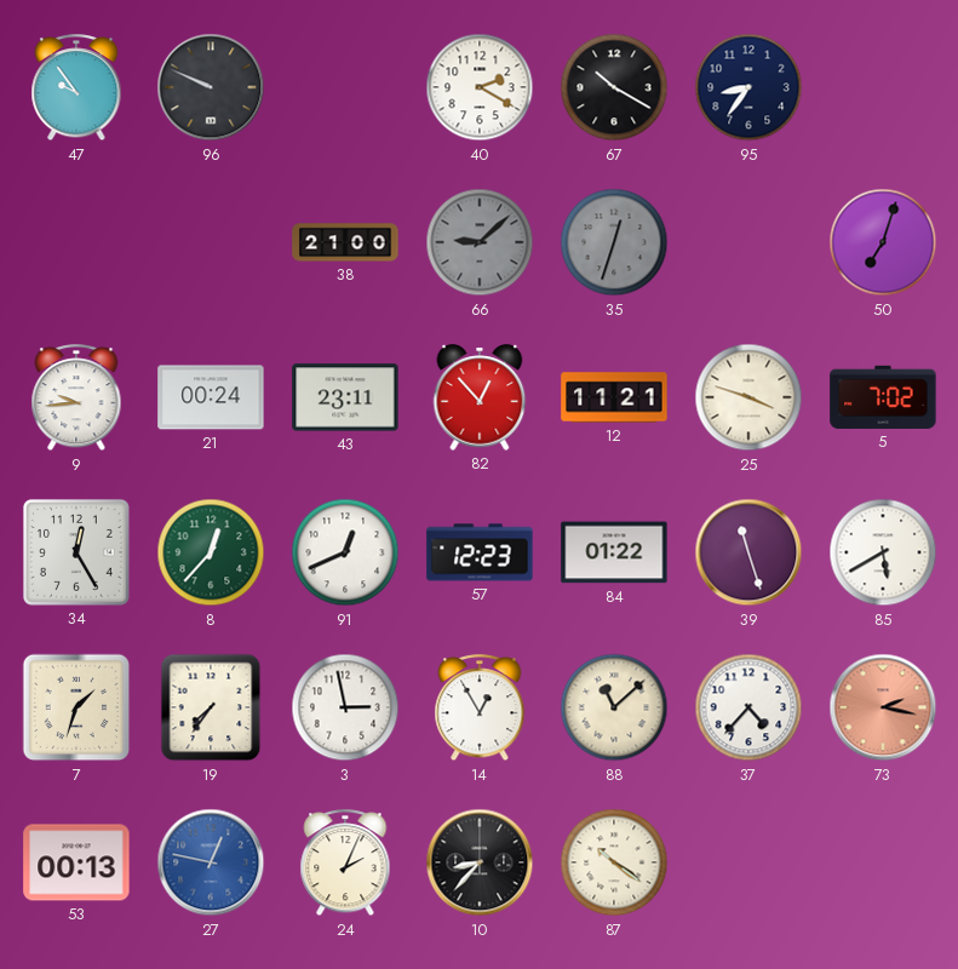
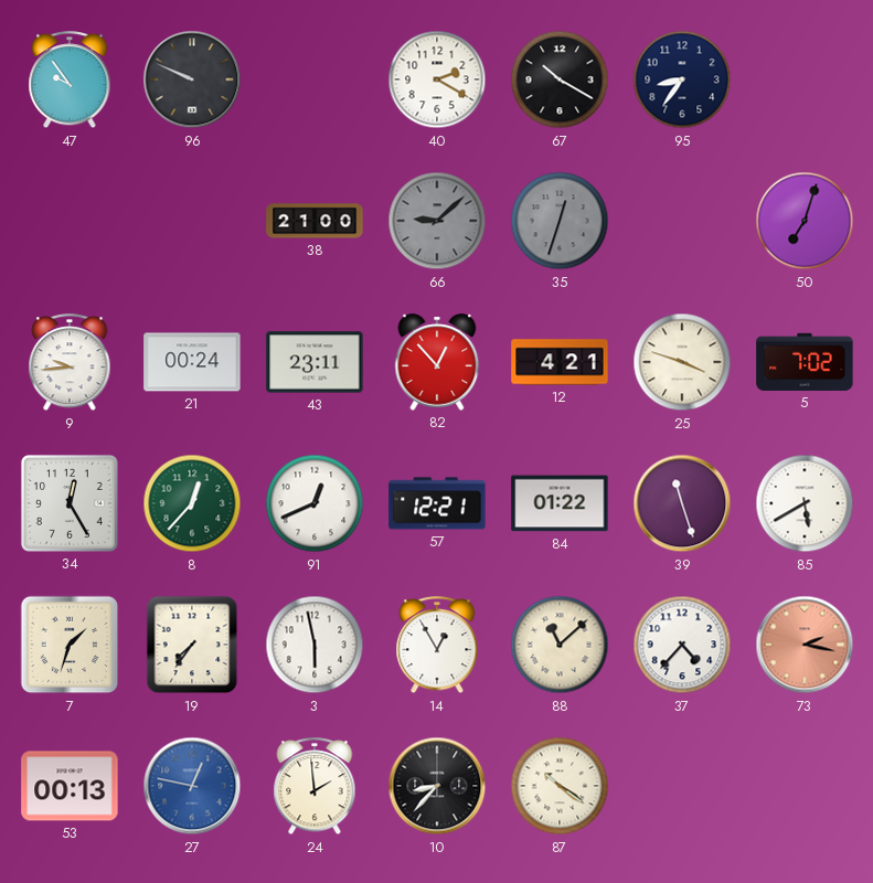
12: 11:21 -> 4:21 (560, 362)
57: 12:23 -> 12:21 (437, 503)
3: 2:58 -> 5:58 (315, 645)
24: 2:04 -> 1:59 (315, 787)
